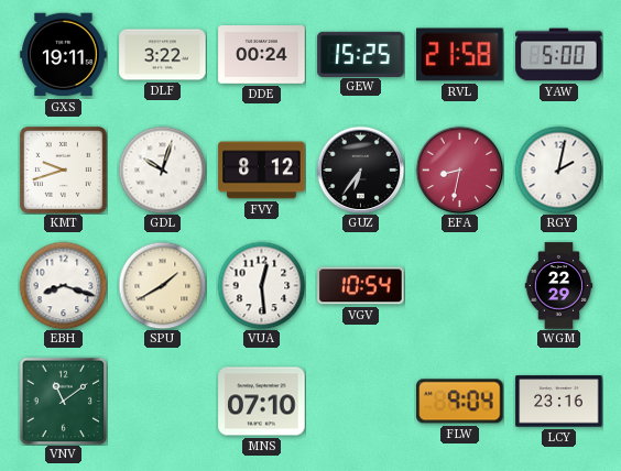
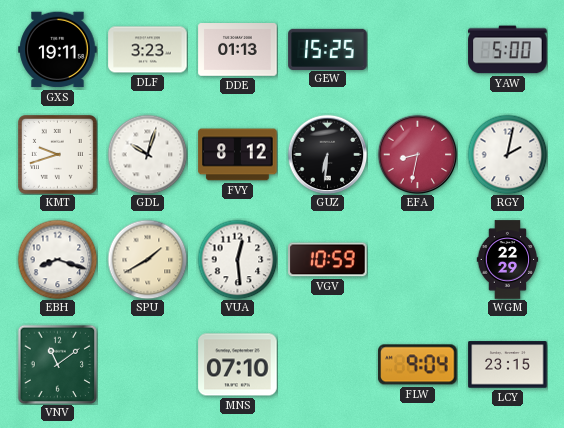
DLF: 3:22 -> 3:23 (148, 50)
DDE: 00:24 -> 01:13 (238, 50)
RVL: 21:58 -> none (460, 55)
GUZ: 6:36 -> 6:31 (327, 154)
VGV: 10:54 -> 10:59 (328, 260)
LCY: 23:16 -> 23:15 (508, 365)
